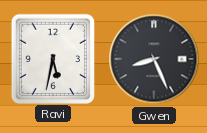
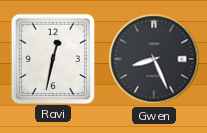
Ravi: 5:32 -> 12:32 (52, 58)
